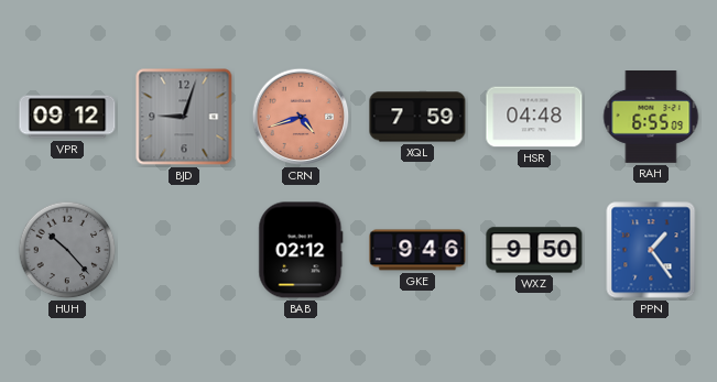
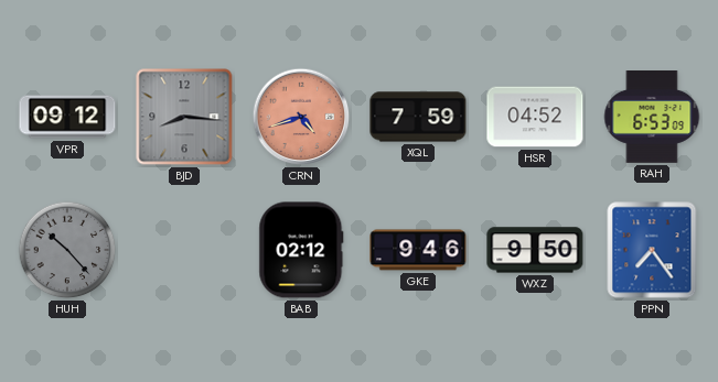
BJD: 9:03 -> 8:16 (184, 117)
HSR: 04:48 -> 04:52 (535, 117)
RAH: 6:55 -> 6:53 (652, 118)
PPN: 1:24 -> 7:24 (652, 250)
